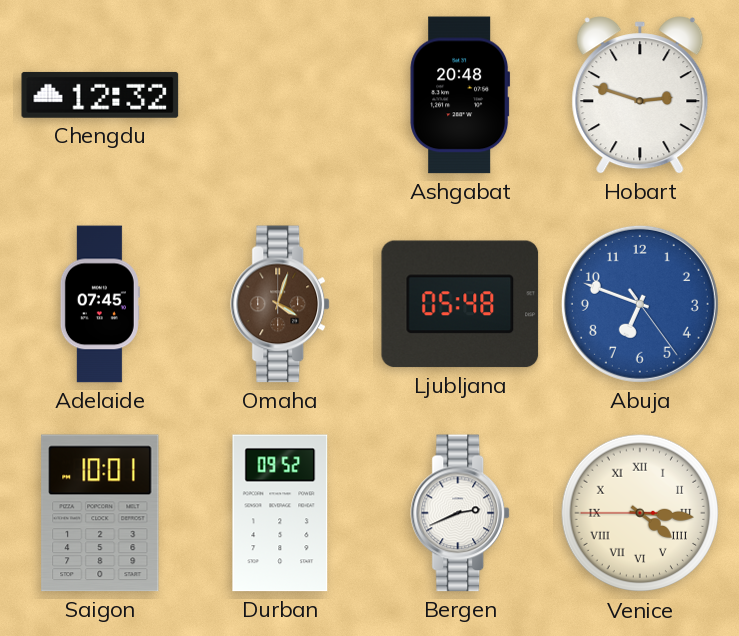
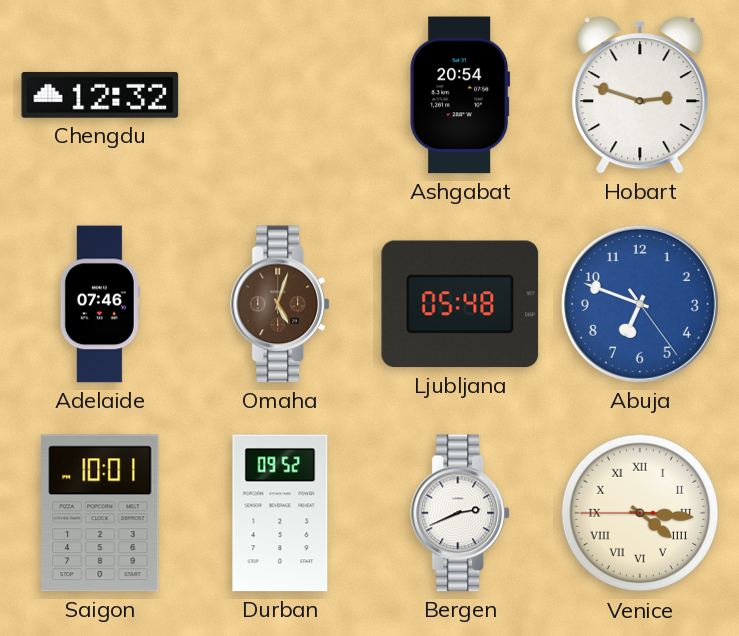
Ashgabat: 20:48 -> 20:54 (460, 95)
Adelaide: 07:45 -> 07:46 (100, 304)
Omaha: 4:03 -> 5:03 (281, 304)
